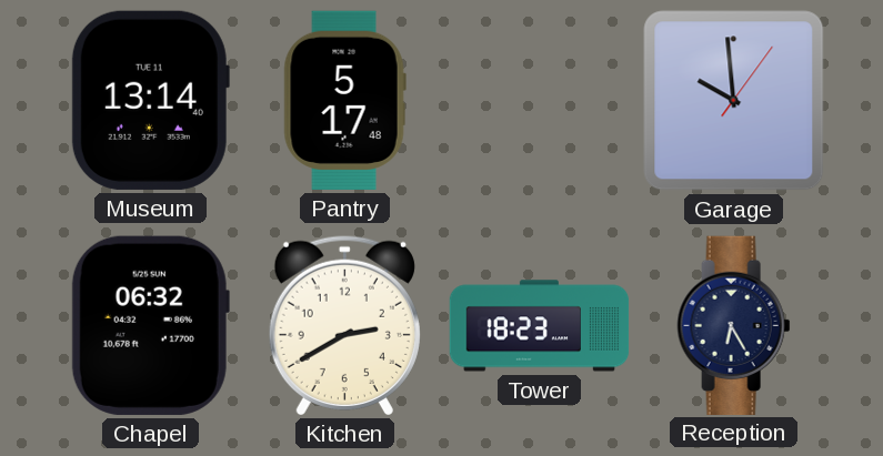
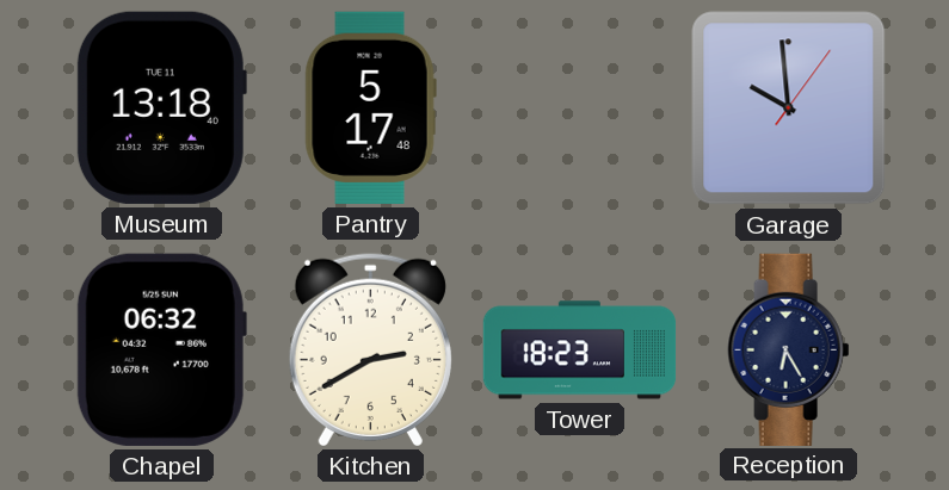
Museum: 13:14 -> 13:18 (161, 107)
